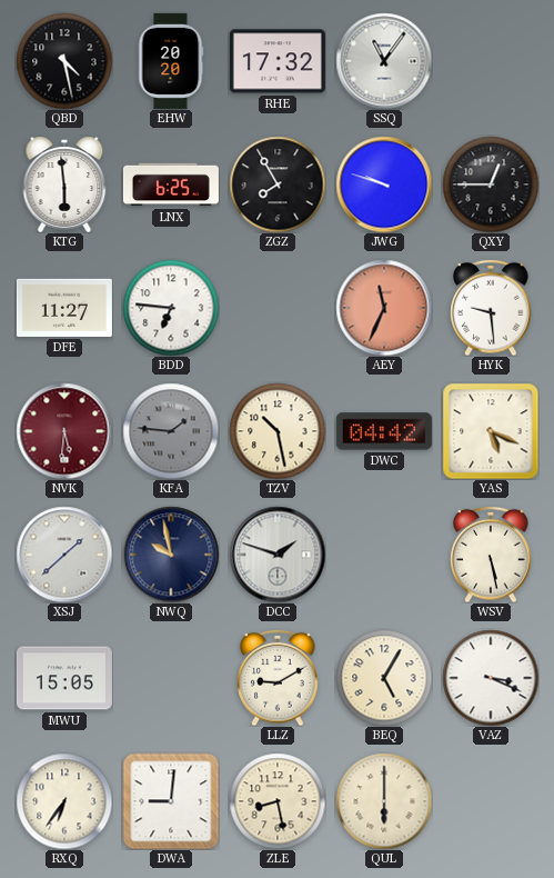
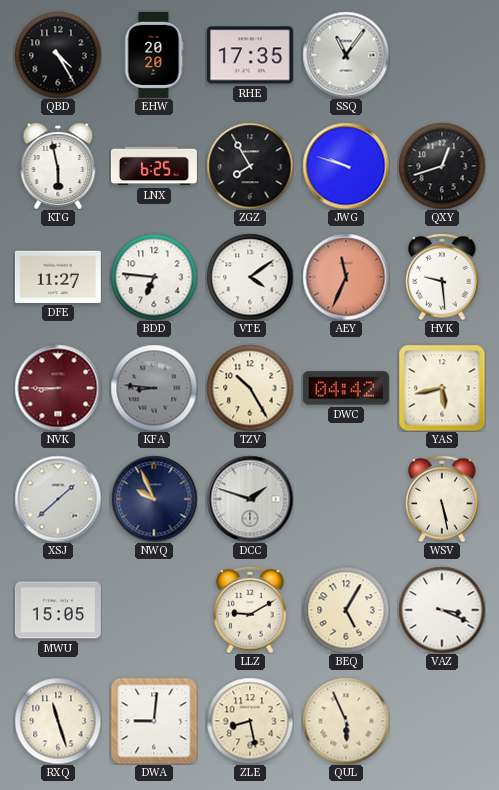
QBD: 4:28 -> 4:25 (58, 55)
RHE: 17:32 -> 17:35 (250, 55)
KTG: 5:59 -> 5:58 (58, 166)
QXY: 12:45 -> 12:42 (442, 166)
VTE: none -> 4:09 (250, 277)
NVK: 5:31 -> 8:45 (58, 388)
KFA: 1:46 -> 8:46 (154, 388)
TZV: 10:28 -> 10:25 (250, 388)
YAS: 5:19 -> 5:43 (442, 388)
NWQ: 9:58 -> 9:56 (154, 499)
RXQ: 6:36 -> 11:27 (58, 721)
QUL: 6:00 -> 5:56 (346, 721)
